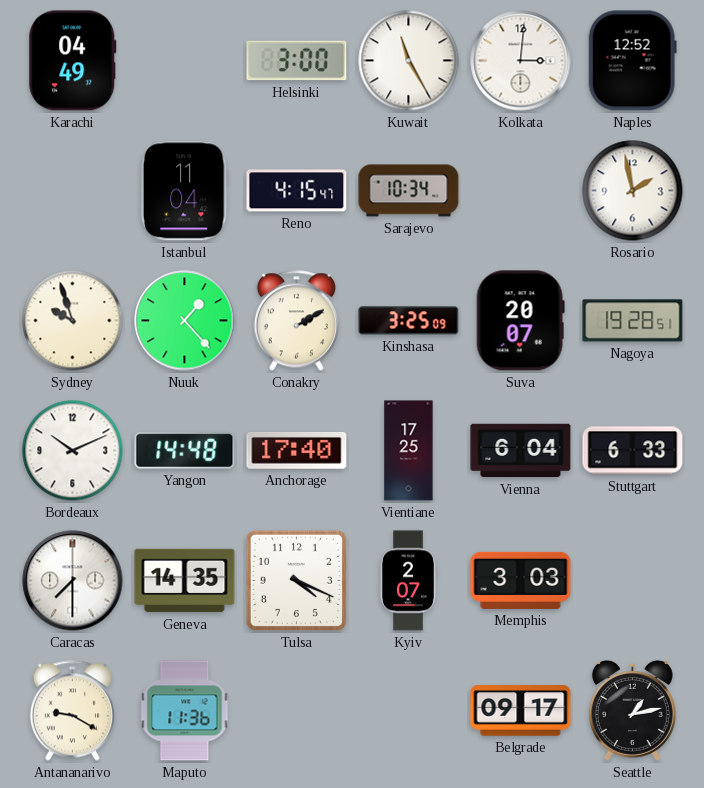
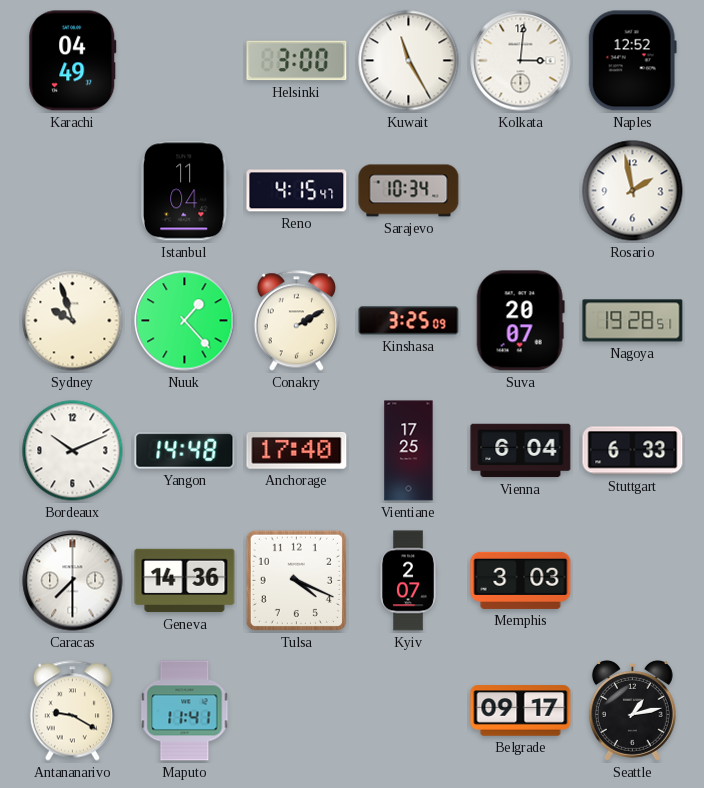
Geneva: 14:35 -> 14:36 (185, 581)
Maputo: 11:36 -> 11:41 (185, 711)
